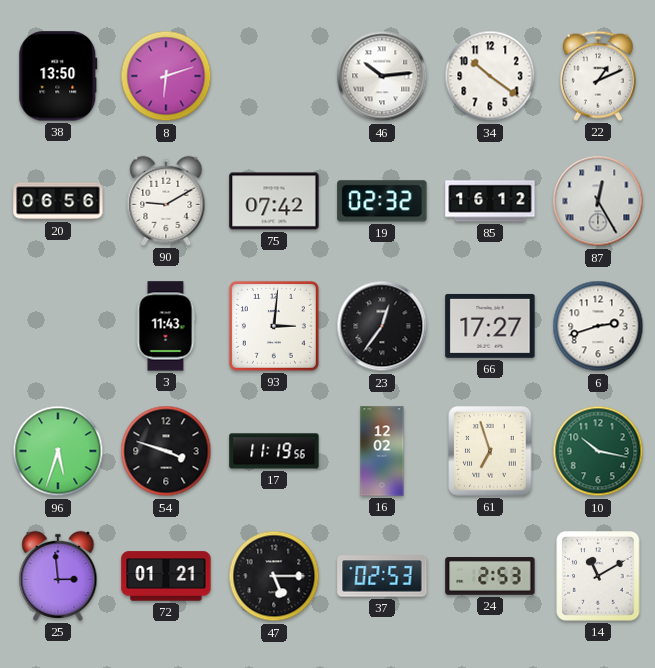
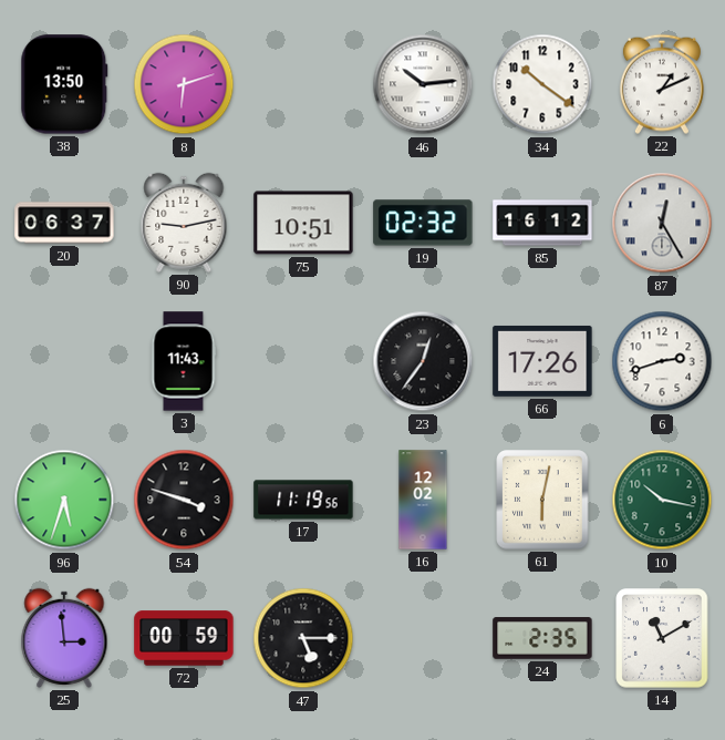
20: 06:56 -> 06:37 (64, 223)
90: 9:10 -> 9:13 (184, 223)
75: 07:42 -> 10:51 (303, 223)
93: 3:01 -> none (274, 326)
66: 17:27 -> 17:26 (542, 361)
61: 6:57 -> 6:02 (542, 500)
72: 01:21 -> 00:59 (184, 638)
37: 02:53 -> none (382, 576)
24: 2:53 -> 2:35 (542, 638)
